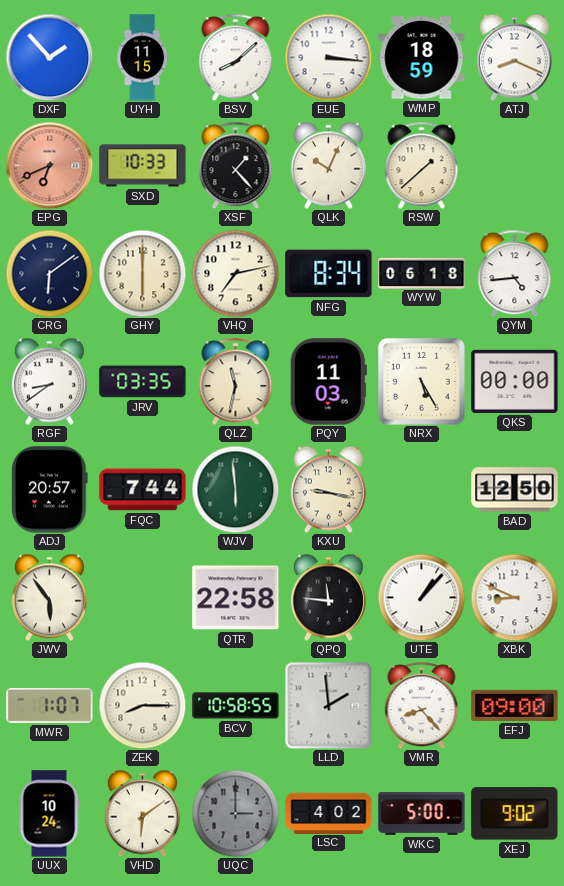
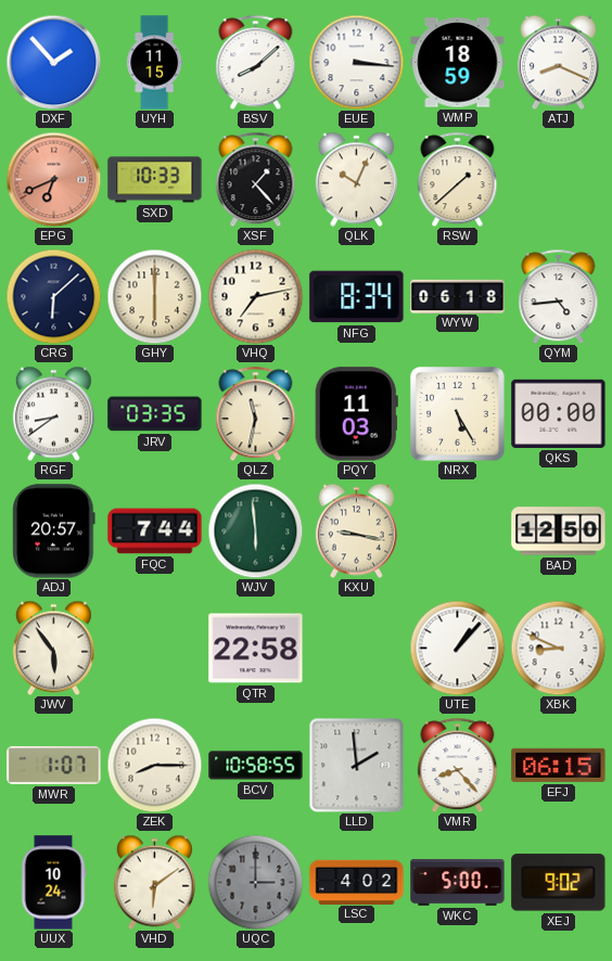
CRG: 6:09 -> 6:08 (53, 296)
QPQ: 11:46 -> none (328, 597)
EFJ: 09:00 -> 06:15 (559, 765)
